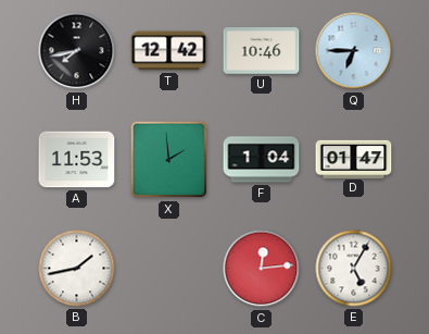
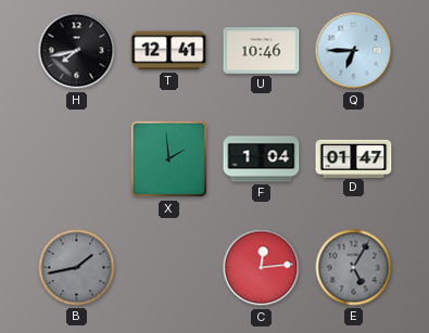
T: 12:42 -> 12:41 (169, 51)
A: 11:53 -> none (77, 160)
B dial: white -> grey (77, 268)
E dial: white -> grey (354, 268)
